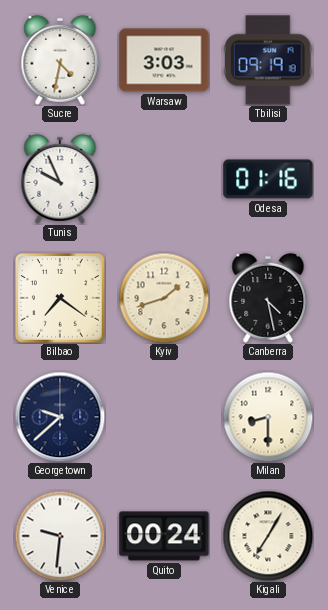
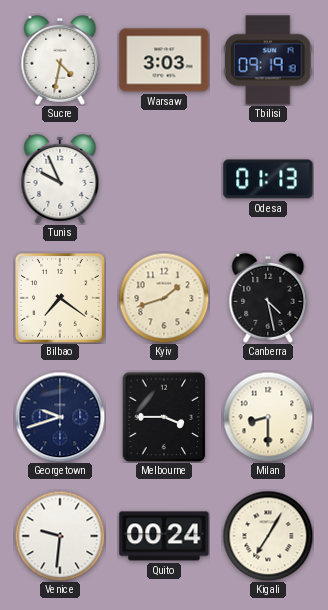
Odesa: 01:16 -> 01:13 (268, 179)
Georgetown: 9:38 -> 9:42 (60, 417)
Melbourne: none -> 3:45 (164, 417)
